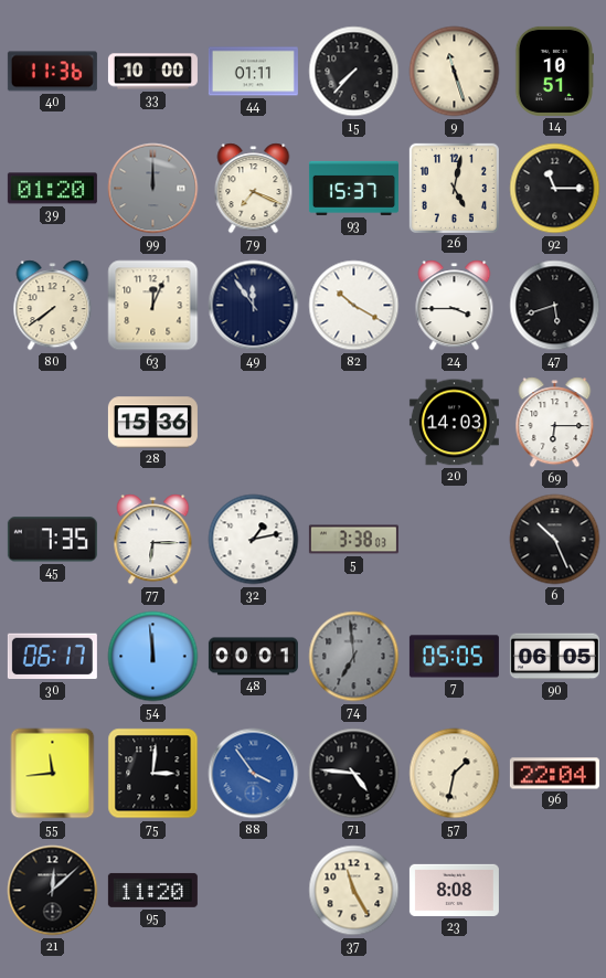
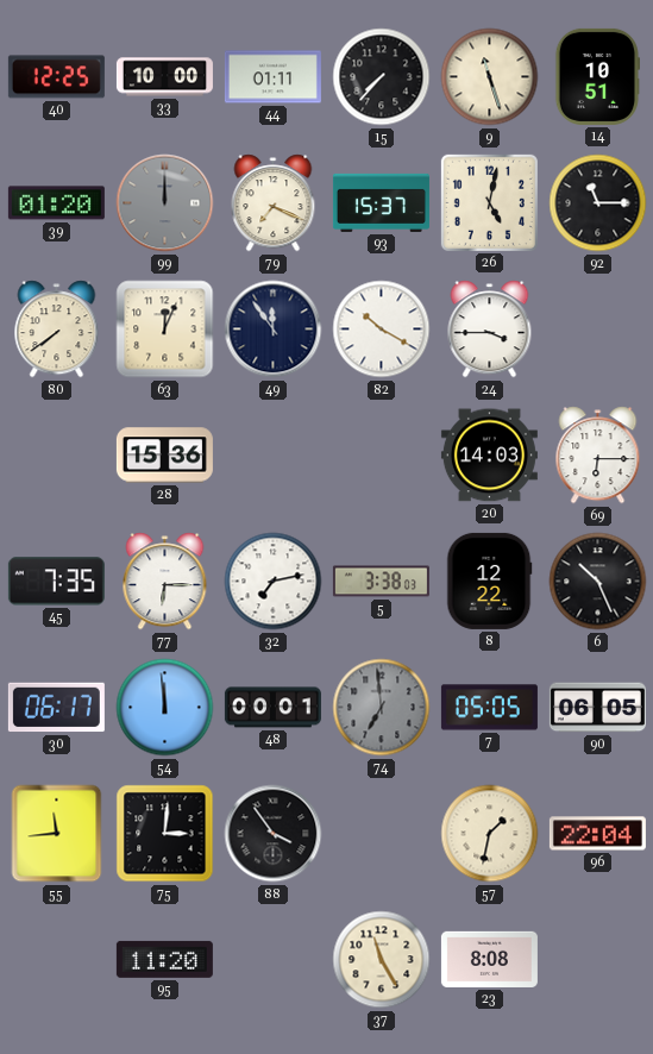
40: 11:36 -> 12:25 (56, 77)
47: 5:42 -> none (555, 306)
32: 1:13 -> 7:13 (274, 582)
8: none -> 12:22 (489, 581)
88 dial: blue -> black (274, 834)
71: 4:46 -> none (354, 774)
21: 12:08 -> none (53, 891)
